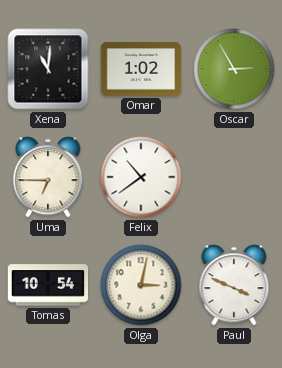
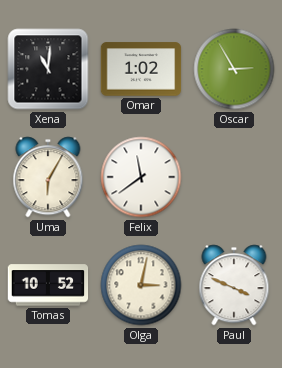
Uma: 6:45 -> 6:05 (48, 177)
Felix: 10:39 -> 11:39 (141, 177)
Tomas: 10:54 -> 10:52 (48, 285)
